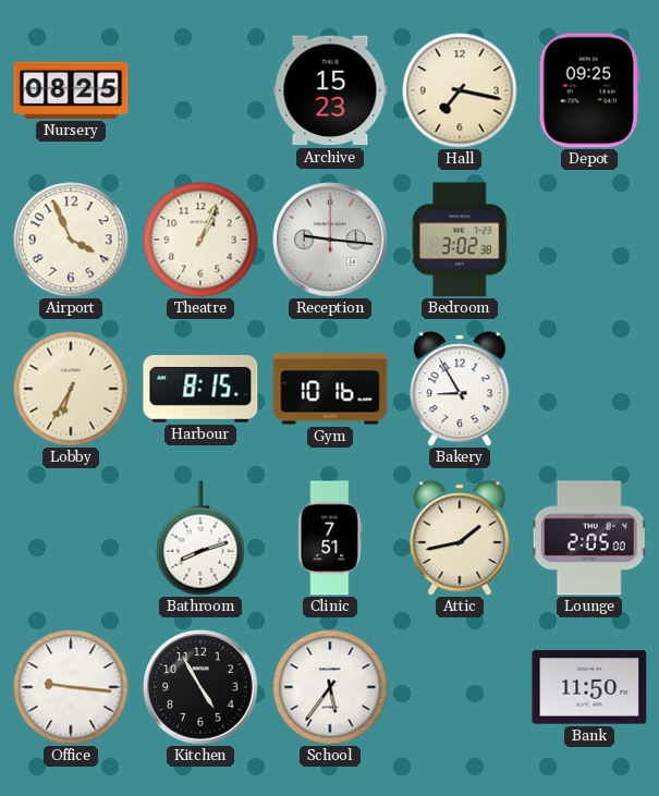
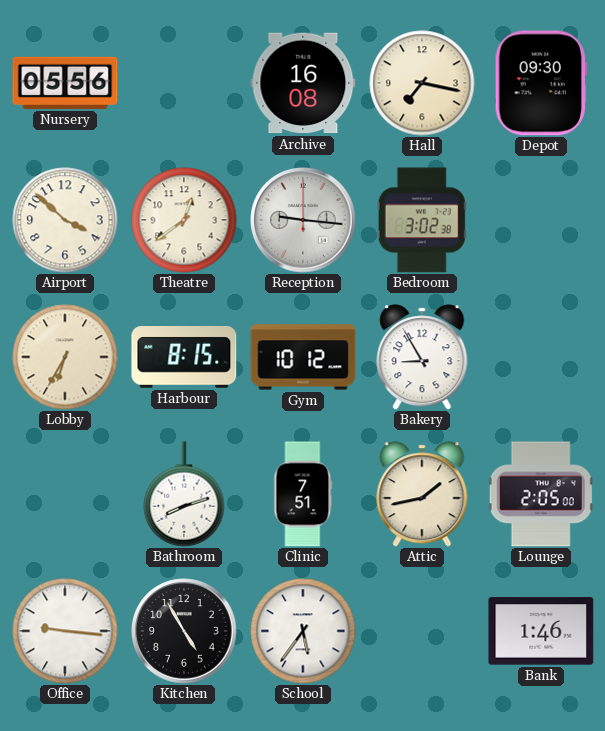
Nursery: 08:25 -> 05:56 (65, 83)
Archive: 15:23 -> 16:08 (303, 83)
Depot: 09:25 -> 09:30 (541, 83)
Airport: 3:56 -> 3:52 (65, 220)
Theatre: 1:04 -> 12:39 (184, 220)
Gym: 10:16 -> 10:12 (303, 357)
Bank: 11:50 -> 1:46 (541, 631)
